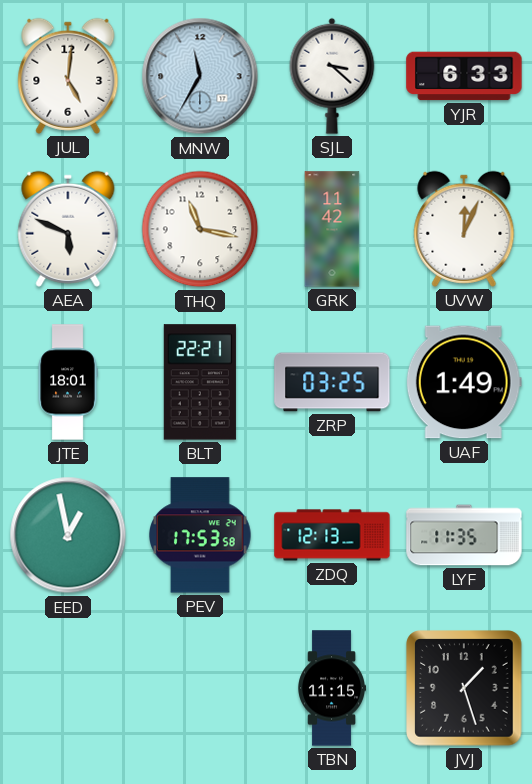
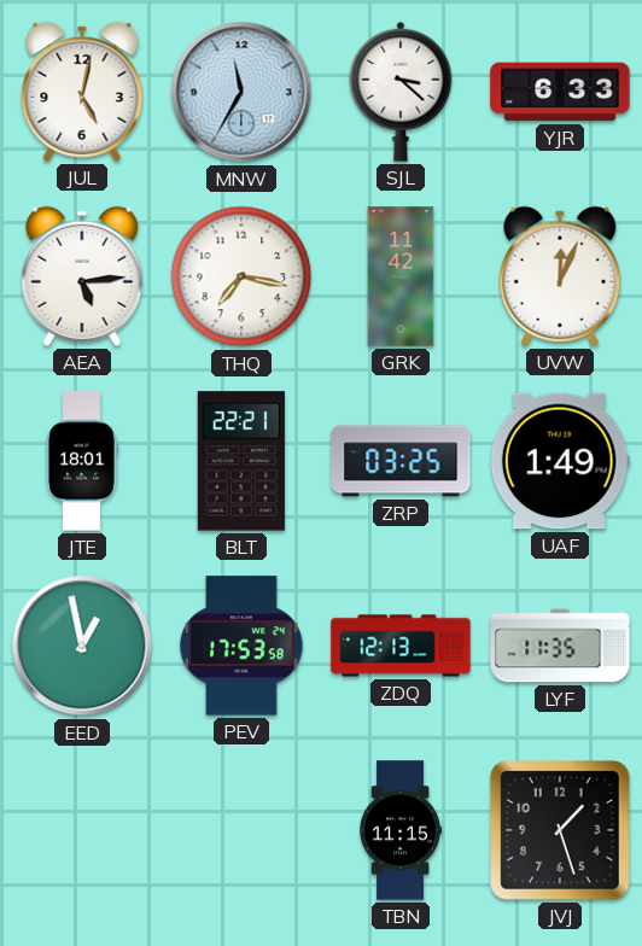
JUL: 5:01 -> 5:02 (82, 92)
AEA: 5:49 -> 5:14 (82, 276)
THQ: 11:17 -> 7:17 (241, 276)
